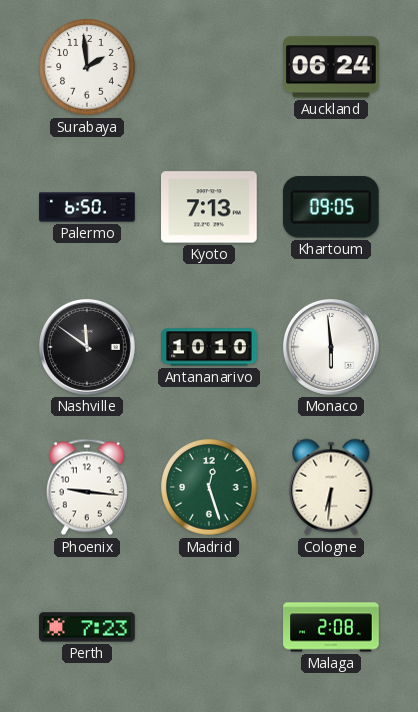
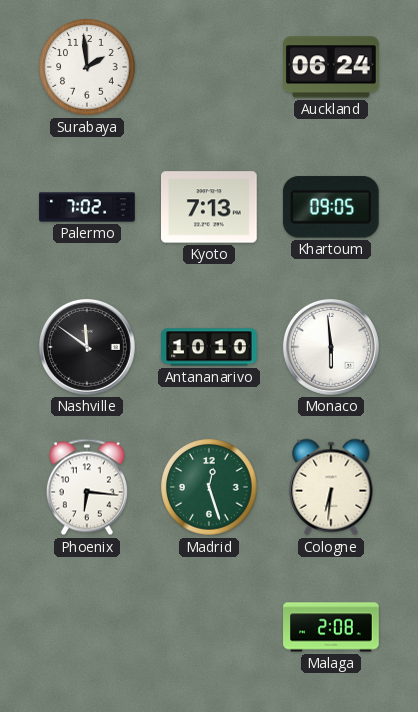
Palermo: 6:50 -> 7:02 (87, 207)
Phoenix: 9:16 -> 6:16 (87, 487)
Perth: 7:23 -> none (87, 627)
